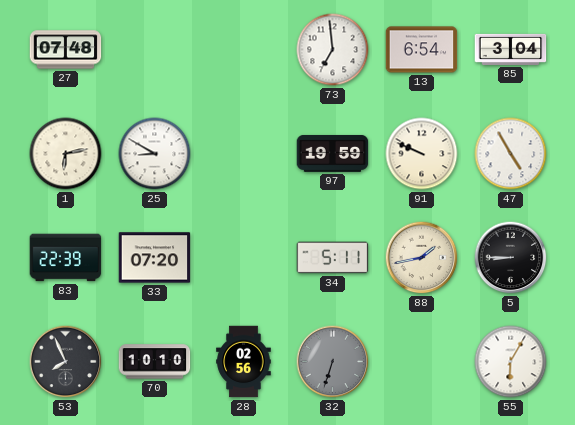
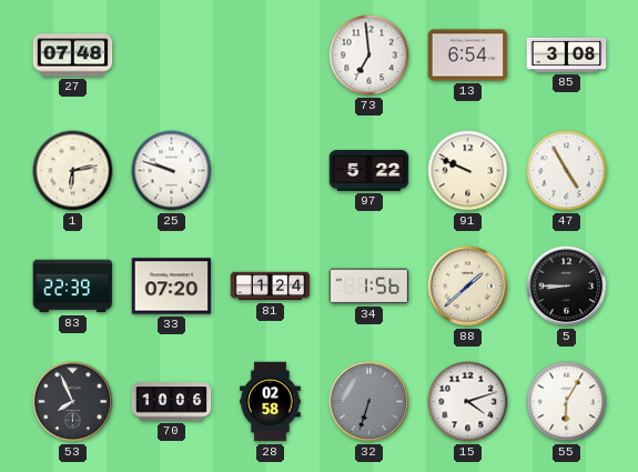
85: 3:04 -> 3:08 (567, 54)
25: 8:50 -> 9:48 (172, 171)
97: 19:59 -> 5:22 (369, 170)
81: none -> 1:24 (271, 287)
34: 5:11 -> 1:56 (369, 287)
88: 1:43 -> 1:38 (468, 287)
70: 10:10 -> 10:06 (172, 402)
28: 02:56 -> 02:58 (271, 402)
15: none -> 4:12 (468, 402)
